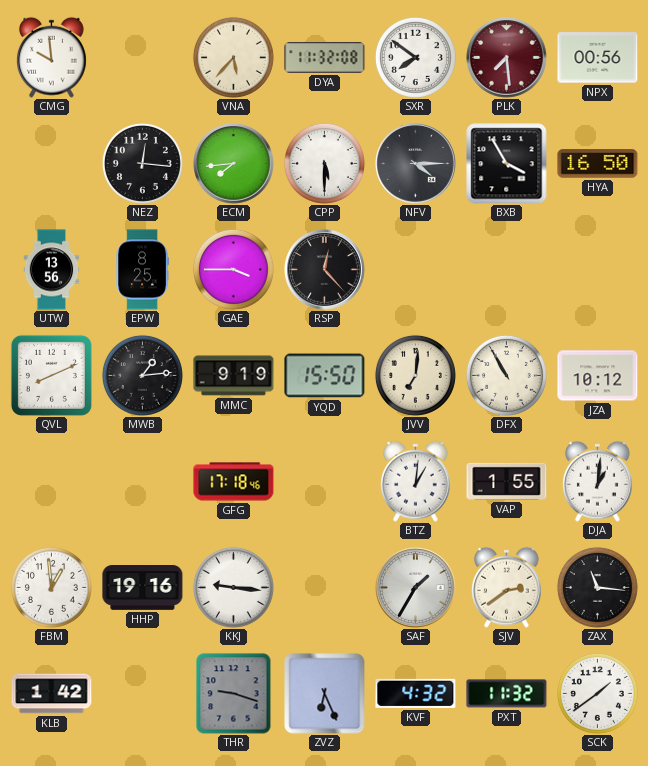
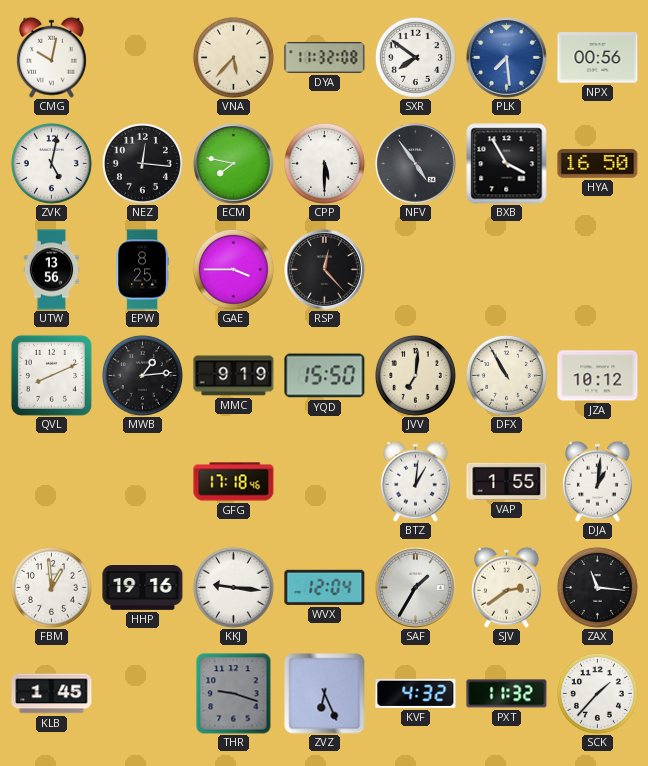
CMG: 9:59 -> 10:02 (52, 57)
PLK dial: burgundy -> blue (507, 58)
ZVK: none -> 5:02 (51, 163)
ECM: 7:44 -> 7:47 (234, 164)
NFV: 4:15 -> 4:54 (416, 164)
WVX: none -> 12:04 (325, 587)
KLB: 1:42 -> 1:45 (52, 694)
SCK: 1:39 -> 1:37 (597, 693)
